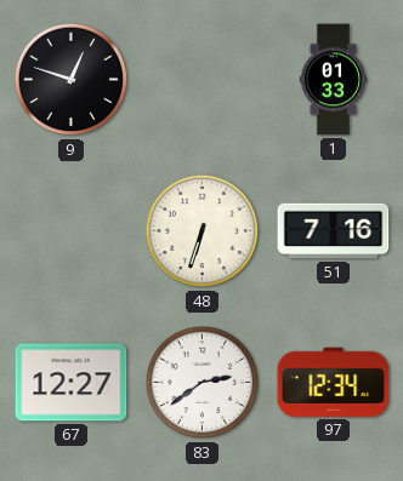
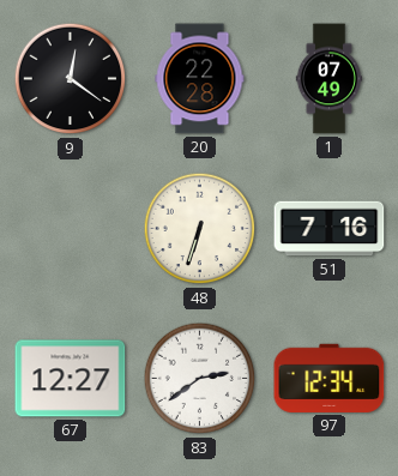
9: 12:48 -> 12:21 (71, 79)
20: none -> 22:28 (200, 79)
1: 01:33 -> 07:49 (328, 79)
